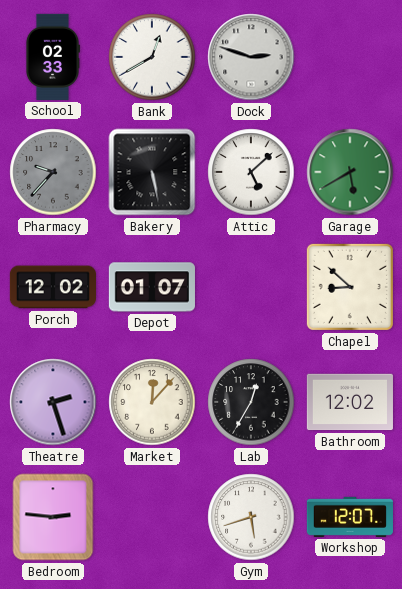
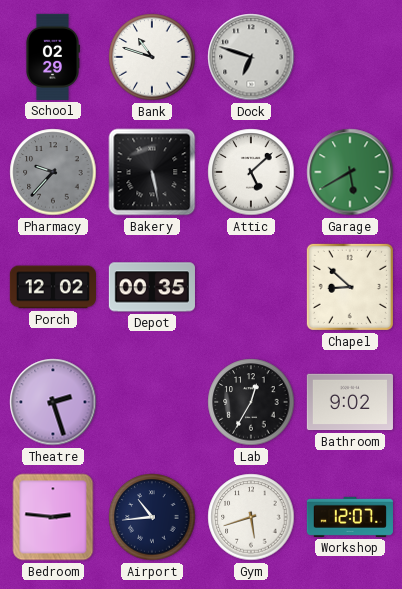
School: 02:33 -> 02:29 (52, 57)
Bank: 12:40 -> 10:48 (152, 57)
Dock: 2:48 -> 6:48 (251, 57)
Depot: 01:07 -> 00:35 (152, 287)
Market: 12:07 -> none (152, 402)
Bathroom: 12:02 -> 9:02 (350, 402)
Airport: none -> 10:44 (152, 517)
